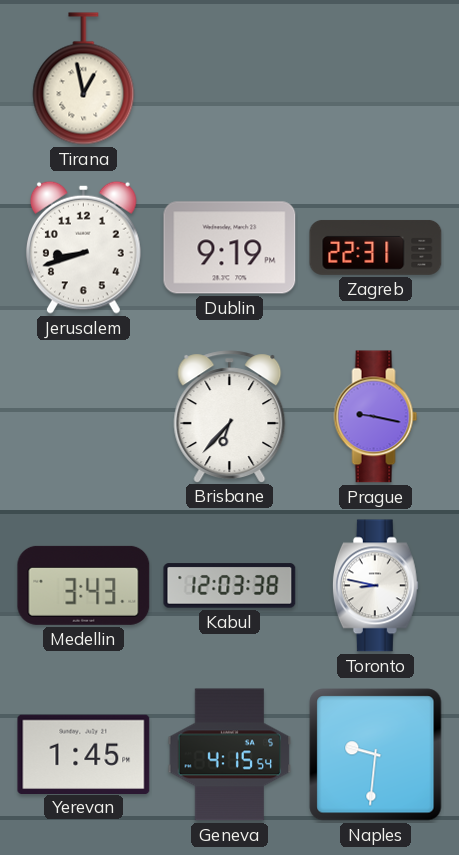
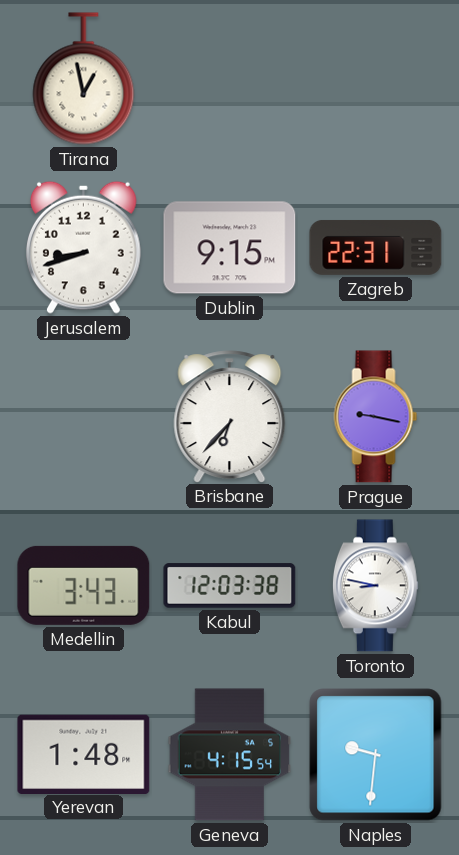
Dublin: 9:19 -> 9:15 (230, 248)
Yerevan: 1:45 -> 1:48 (84, 754)
